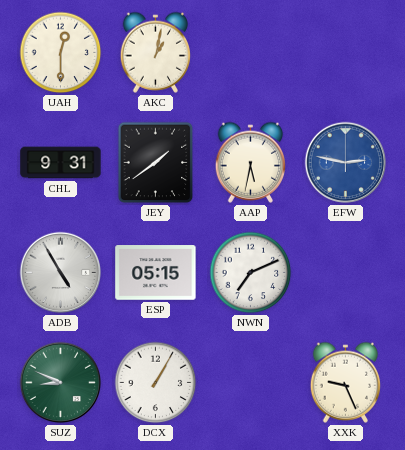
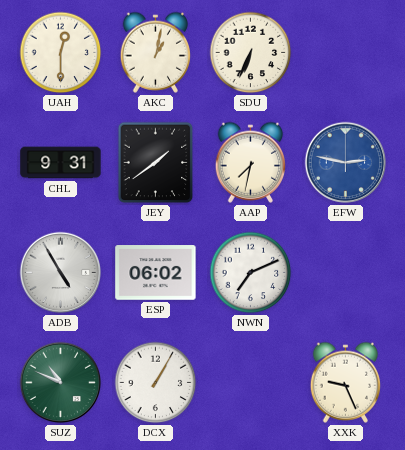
SDU: none -> 6:34 (251, 53)
AAP: 5:32 -> 7:32 (251, 162)
ESP: 05:15 -> 06:02 (156, 273)
SUZ: 8:49 -> 10:49 (61, 383)
